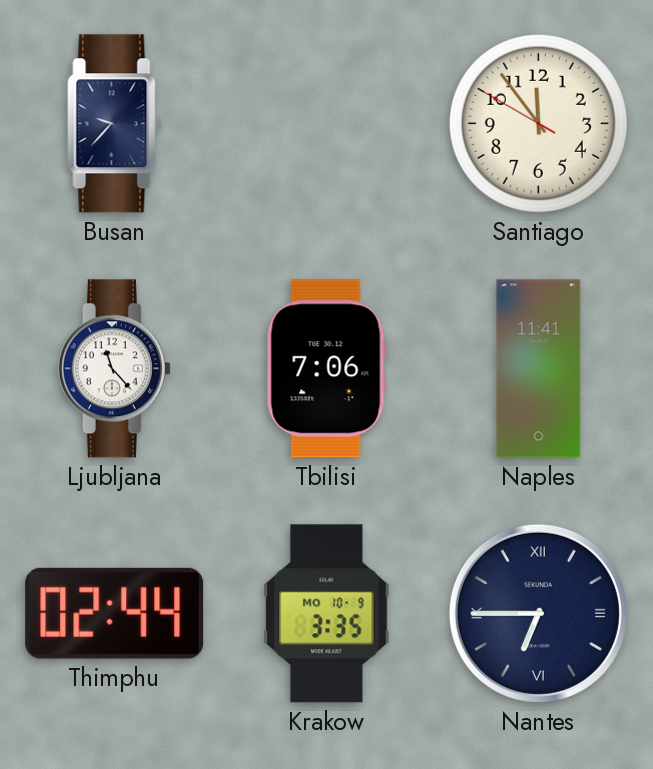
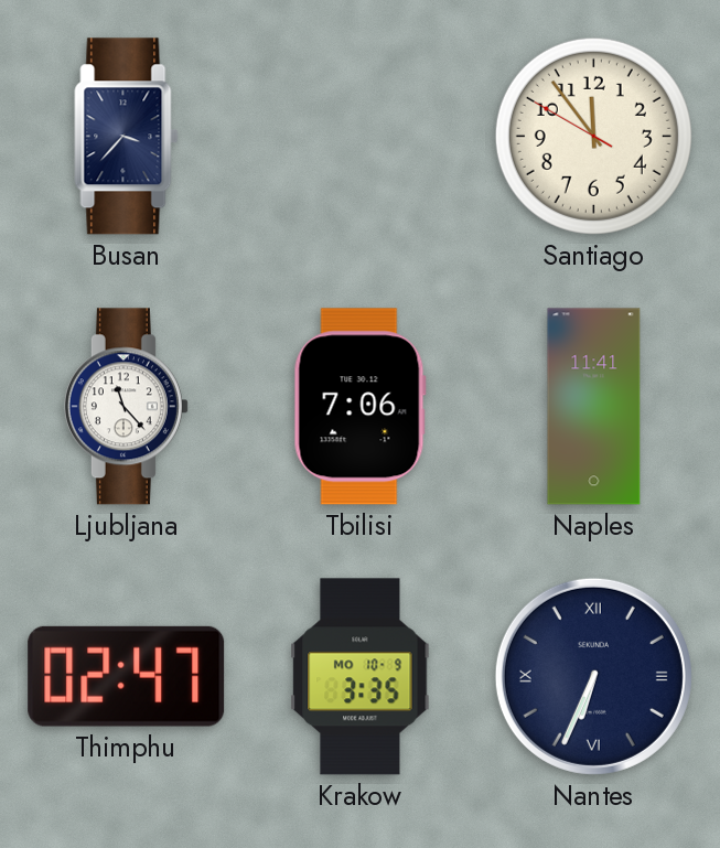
Busan: 9:37 -> 3:37 (127, 137)
Thimphu: 02:44 -> 02:47 (127, 676)
Nantes: 6:45 -> 6:34 (593, 676)
